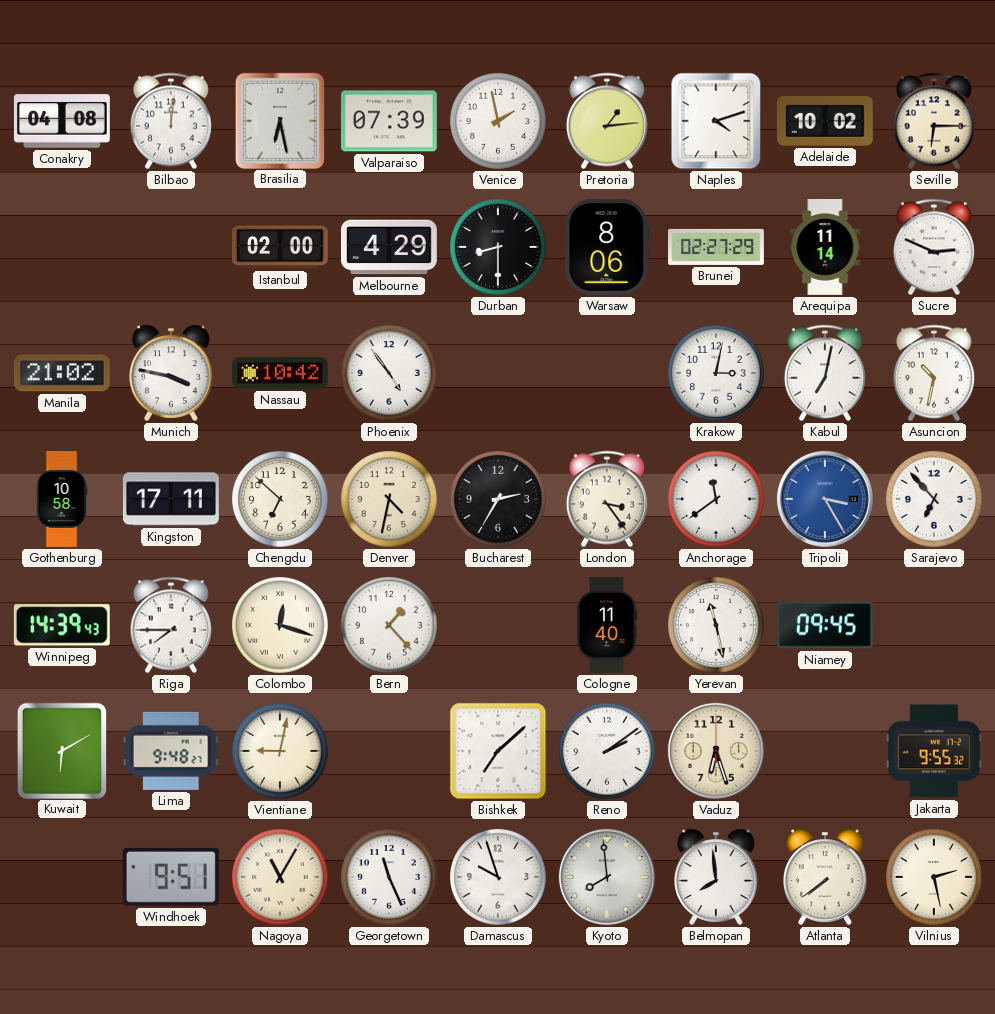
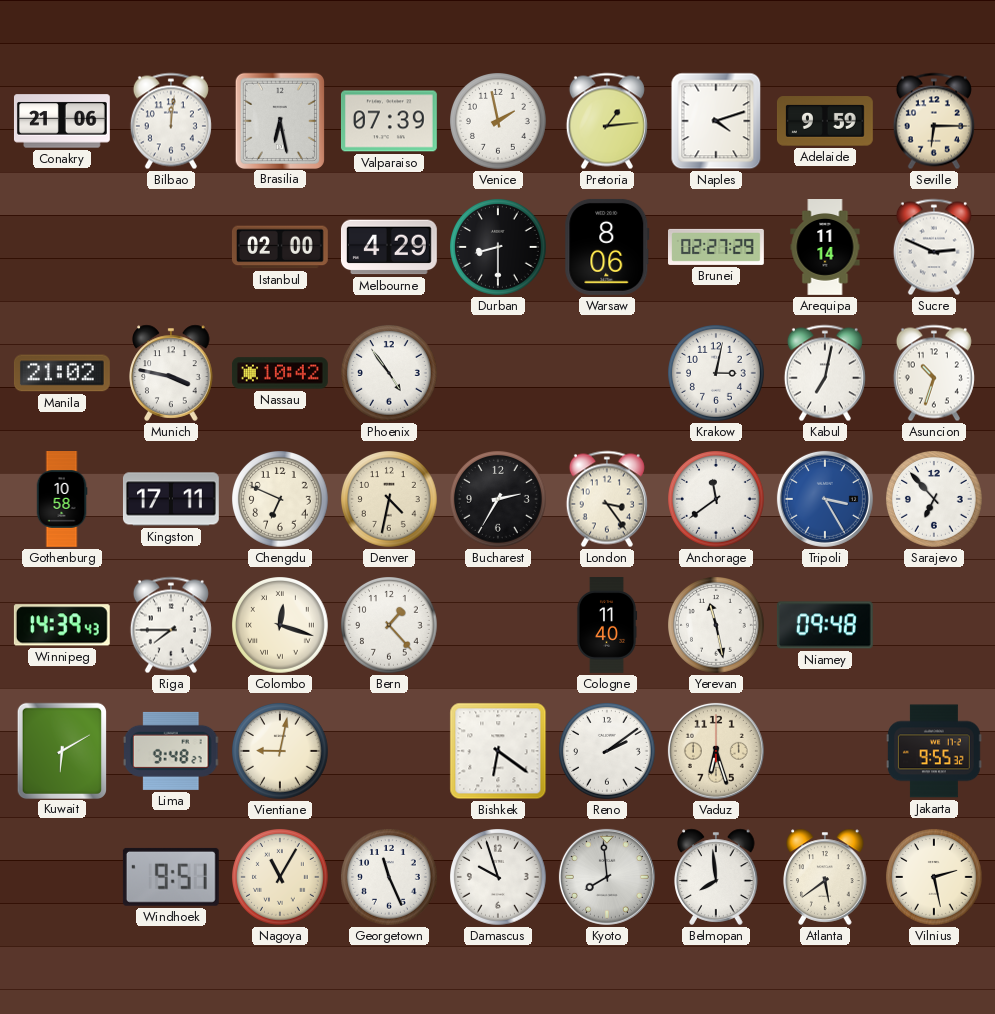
Conakry: 04:08 -> 21:06 (62, 121)
Adelaide: 10:02 -> 9:59 (825, 121)
Asuncion: 10:32 -> 10:33 (934, 373)
Chengdu: 6:52 -> 6:49 (281, 500)
Niamey: 09:45 -> 09:48 (825, 625)
Bishkek: 7:08 -> 6:21 (498, 751)
Atlanta: 7:39 -> 5:39 (825, 877)
